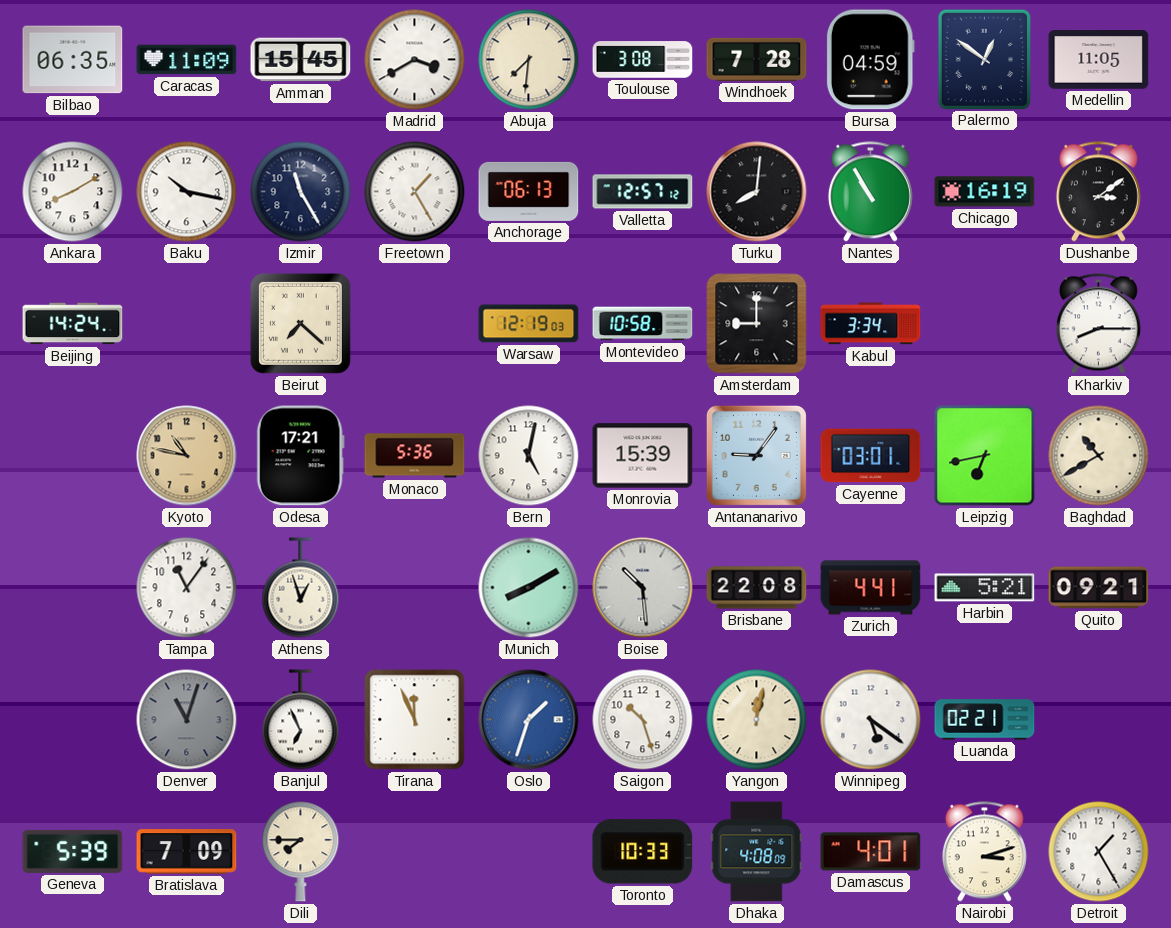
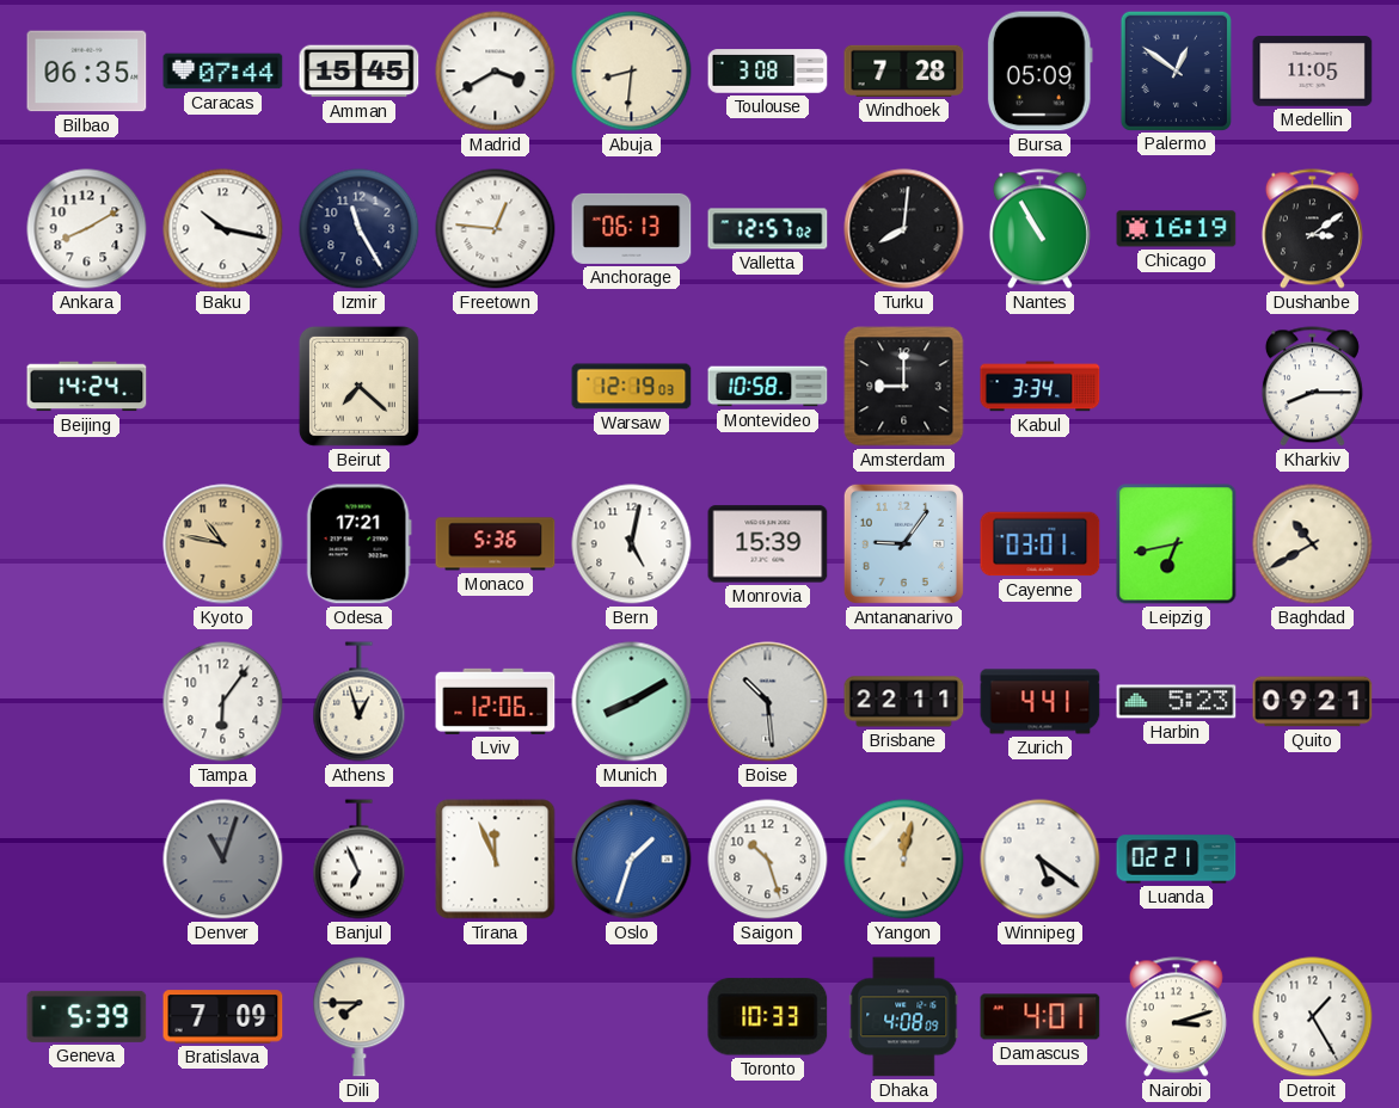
Caracas: 11:09 -> 07:44 (223, 72)
Abuja: 7:31 -> 8:31 (632, 72)
Bursa: 04:59 -> 05:09 (1039, 72)
Freetown: 1:25 -> 12:46 (496, 229)
Valletta: 12:57:12 -> 12:57:02 (768, 229)
Tampa: 11:06 -> 6:06 (223, 702)
Lviv: none -> 12:06 (496, 701)
Brisbane: 22:08 -> 22:11 (904, 702)
Harbin: 5:21 -> 5:23 (1177, 702)
